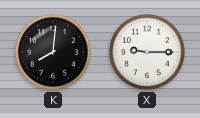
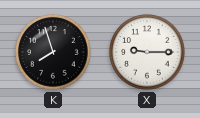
K: 8:01 -> 7:57 (53, 52)
